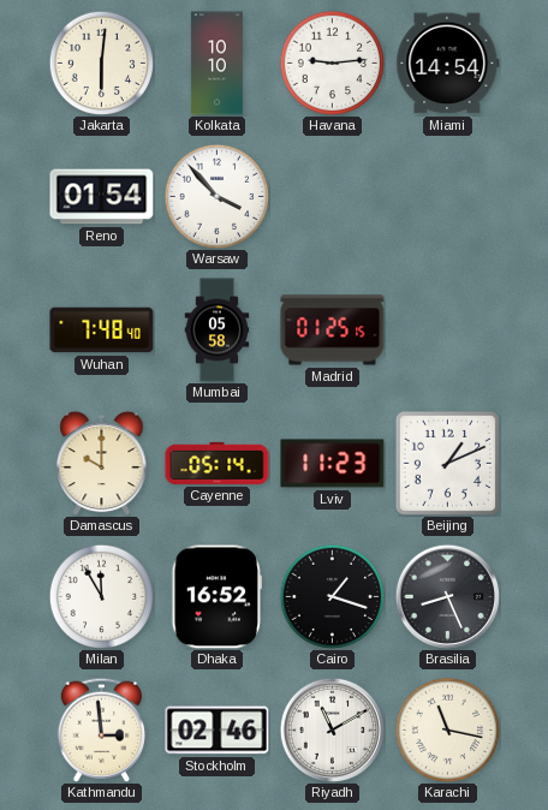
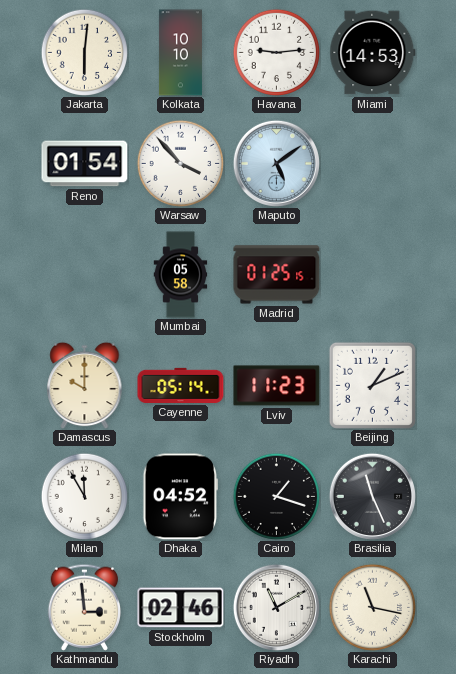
Miami: 14:54 -> 14:53 (373, 53)
Maputo: none -> 5:09 (276, 163)
Wuhan: 7:48 -> none (102, 330)
Dhaka: 16:52 -> 04:52 (180, 497)
Brasilia: 8:26 -> 11:26 (372, 496)
